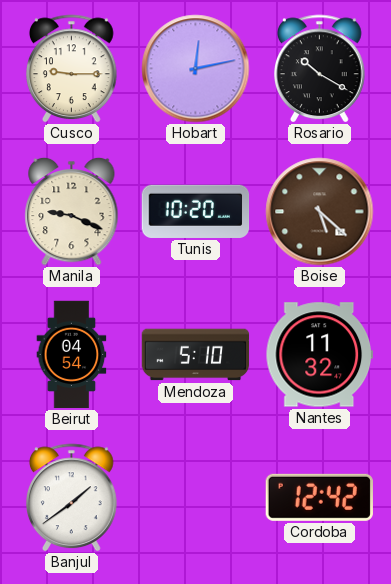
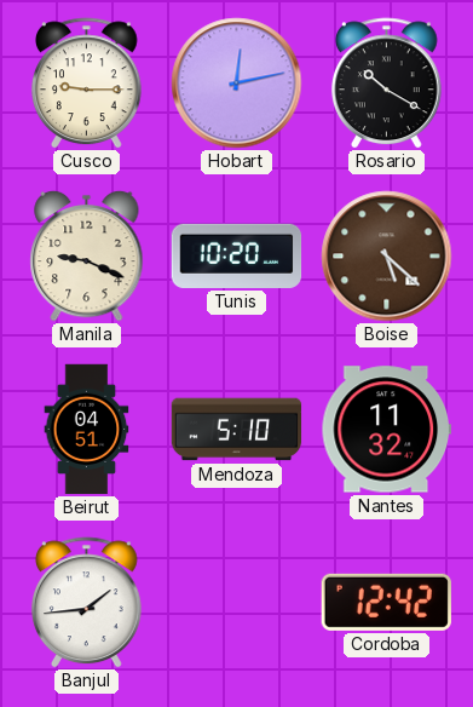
Beirut: 04:54 -> 04:51 (87, 430)
Banjul: 1:39 -> 1:44 (87, 603)
